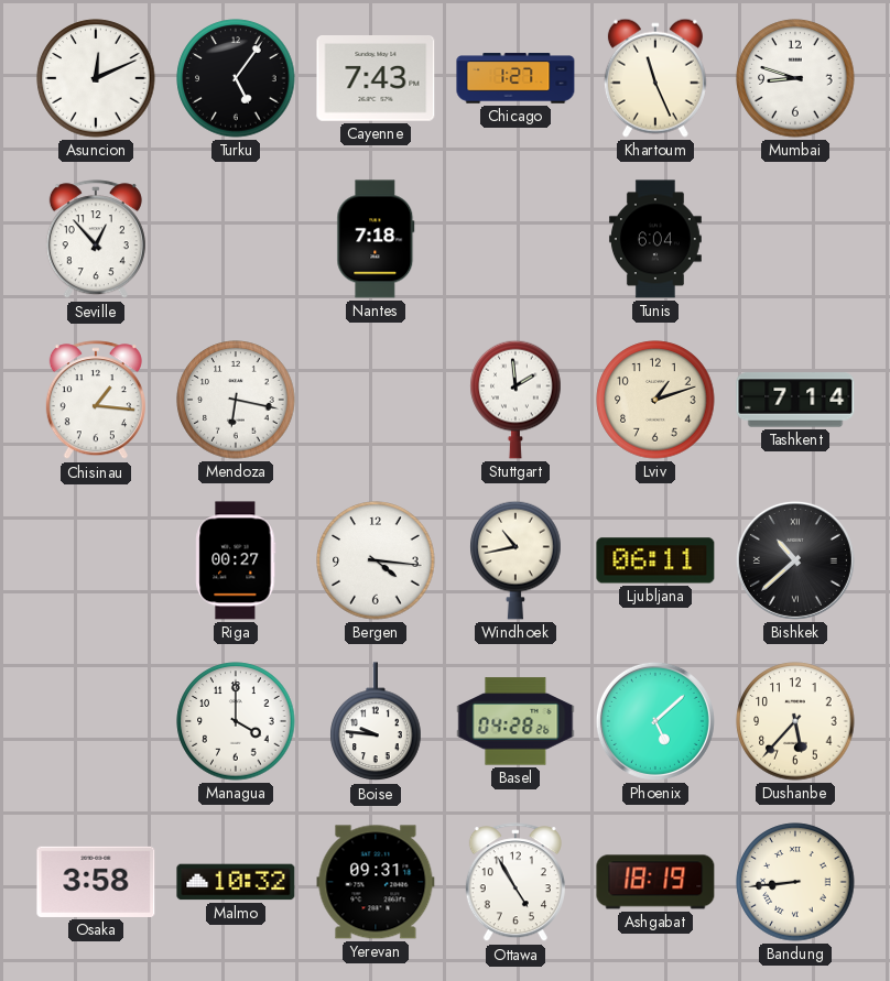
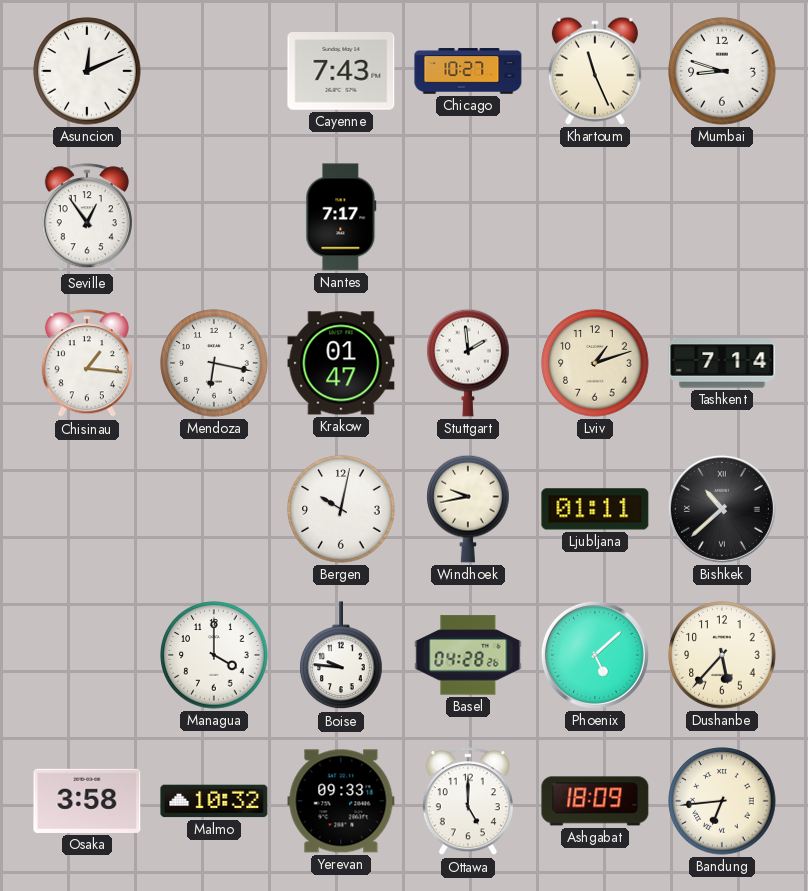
Turku: 5:06 -> none (236, 78)
Chicago: 1:27 -> 10:27 (468, 71)
Seville: 12:53 -> 12:54 (87, 218)
Nantes: 7:18 -> 7:17 (341, 217)
Tunis: 6:04 -> none (655, 239)
Krakow: none -> 01:47 (341, 363)
Riga: 00:27 -> none (236, 560)
Bergen: 4:16 -> 10:02 (341, 509)
Windhoek: 10:43 -> 9:43 (468, 509)
Ljubljana: 06:11 -> 01:11 (595, 509)
Yerevan: 09:31 -> 09:33 (341, 801)
Ottawa: 4:55 -> 5:00 (468, 802)
Ashgabat: 18:19 -> 18:09 (595, 801)
Bandung: 8:44 -> 6:44 (722, 801)
